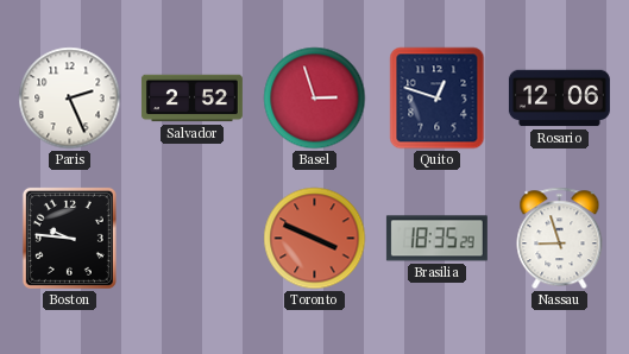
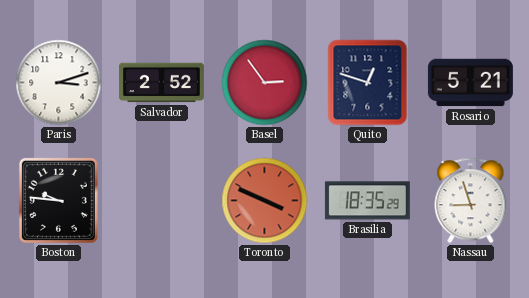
Paris: 2:26 -> 3:12 (59, 83)
Basel: 2:57 -> 2:54 (265, 83)
Rosario: 12:06 -> 5:21 (470, 83)
